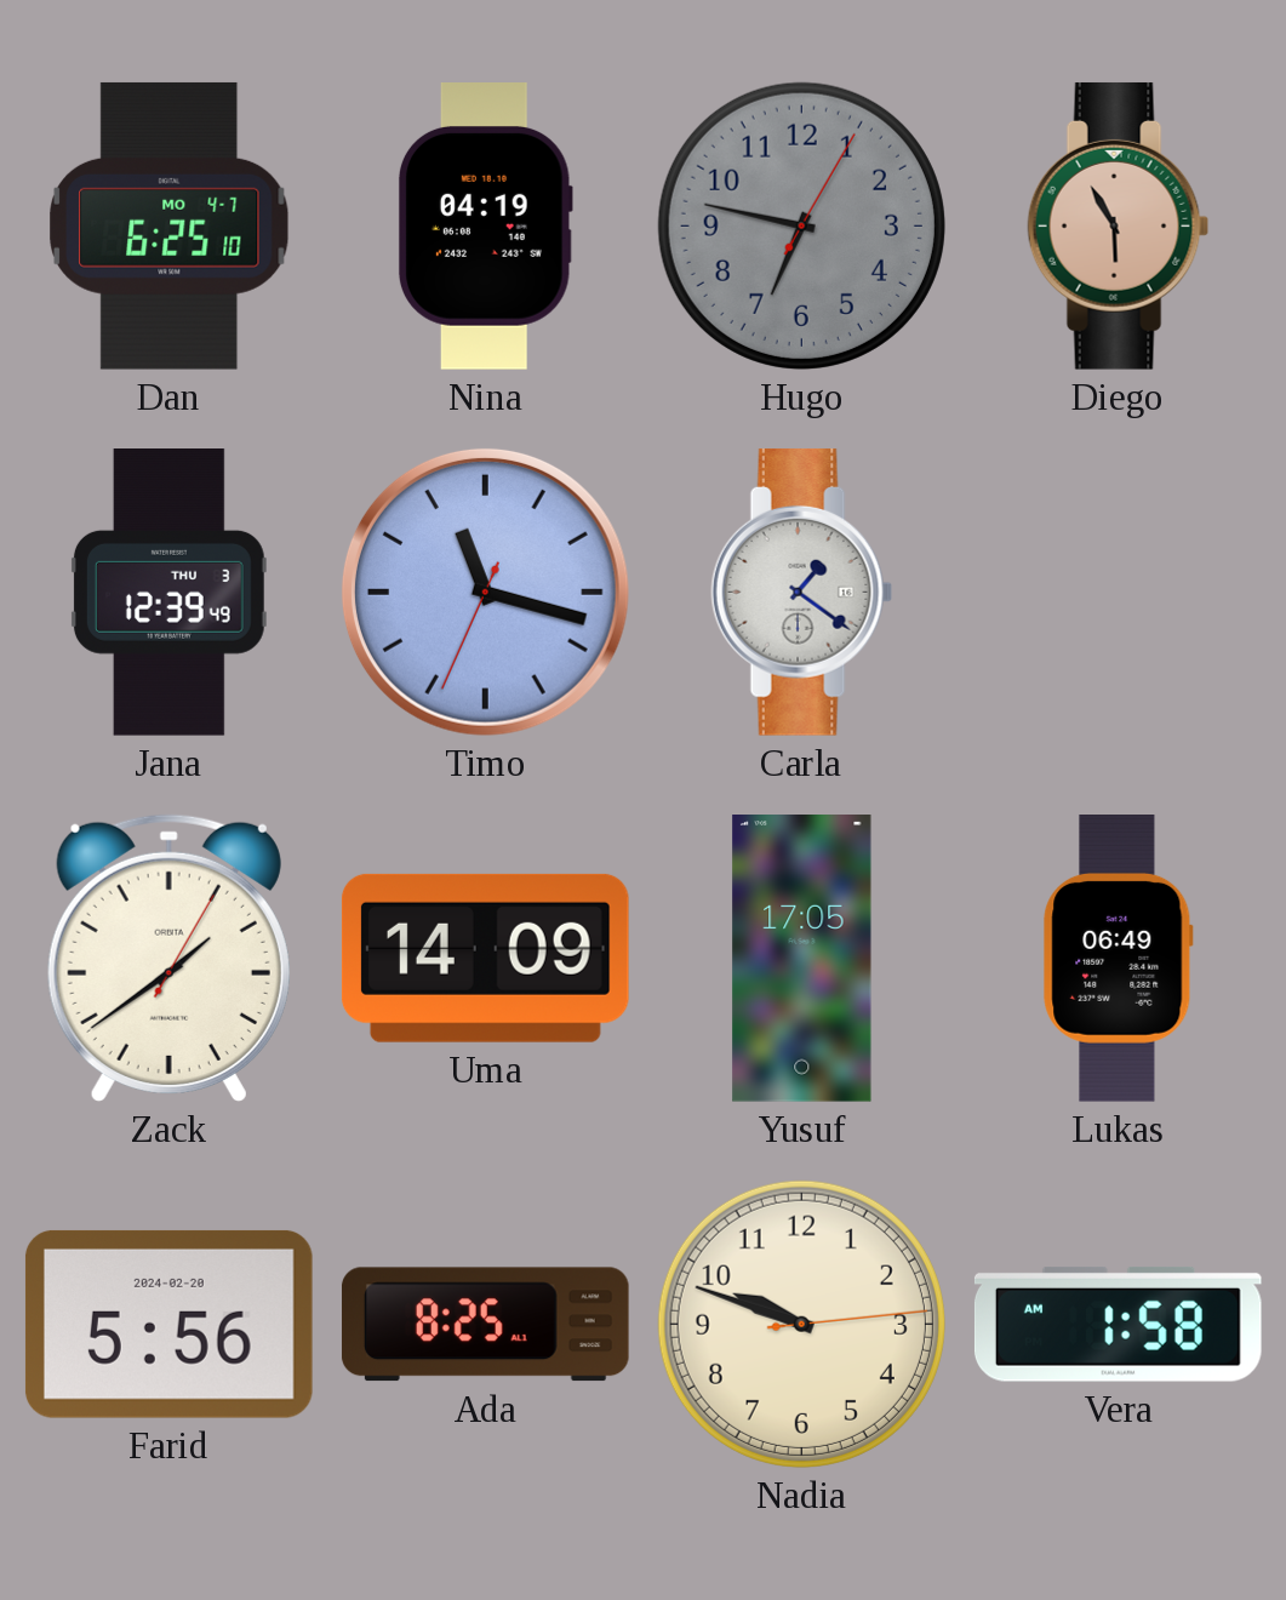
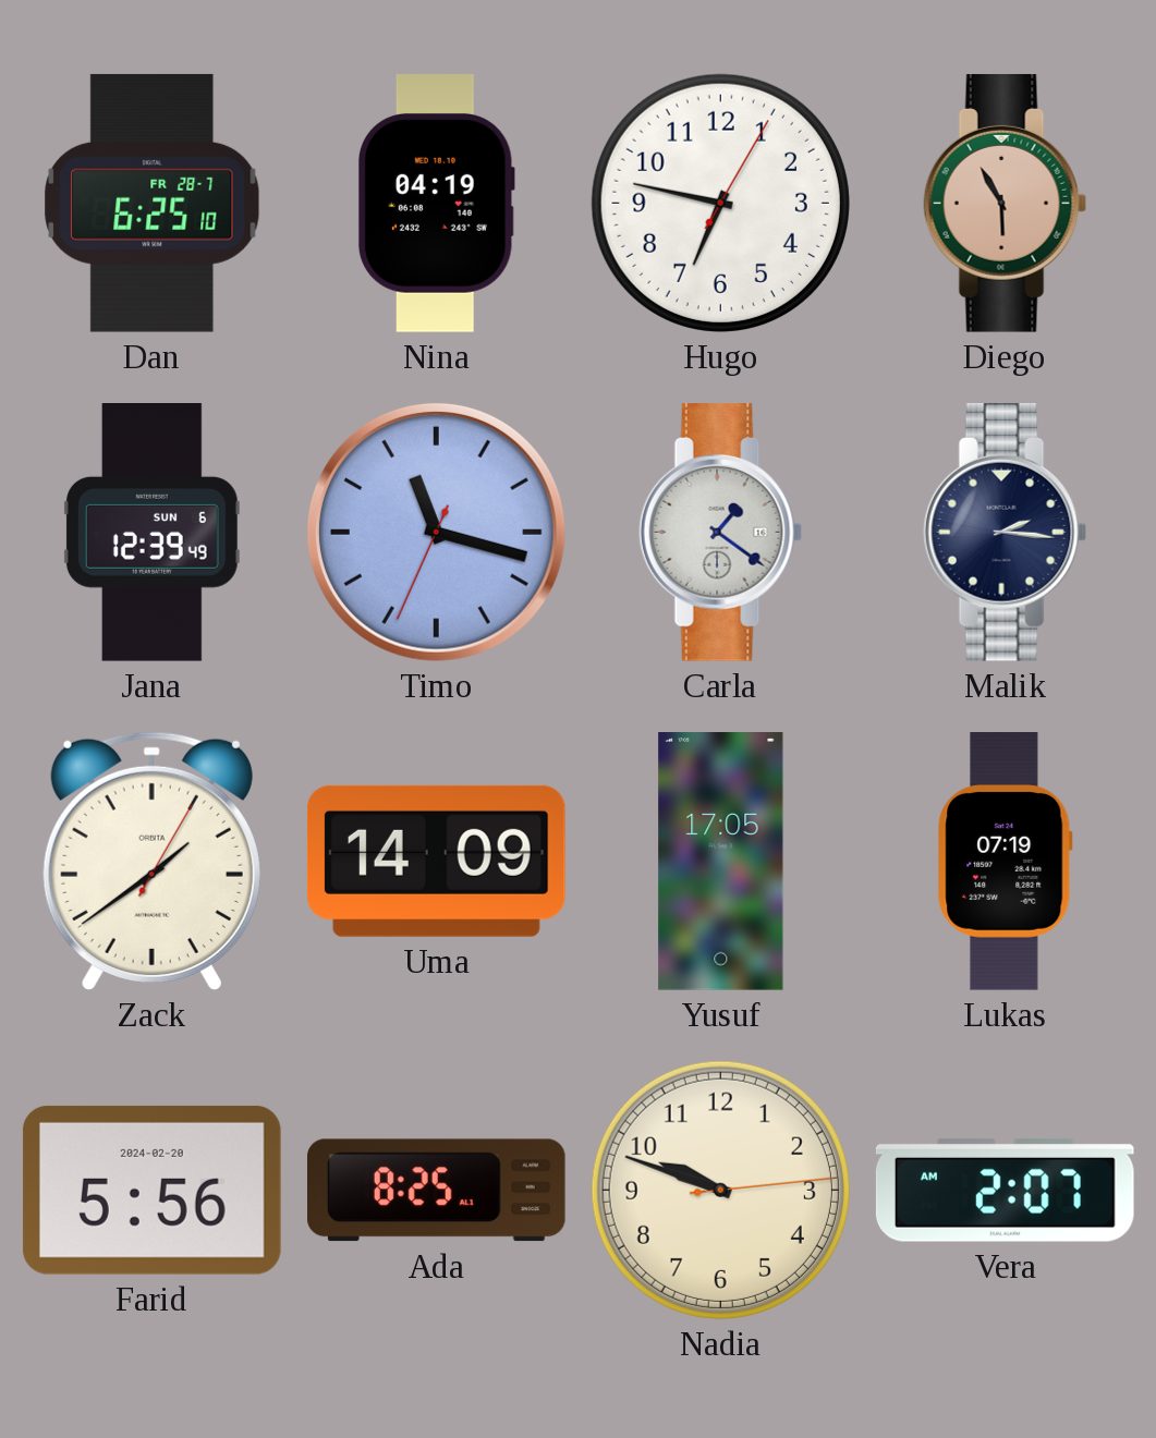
Dan date: MO 4-7 -> FR 28-7 (153, 203)
Hugo dial: grey -> white (720, 203)
Jana date: THU 3 -> SUN 6 (151, 533)
Malik: none -> 2:16 (1006, 532)
Lukas: 06:49 -> 07:19 (1006, 862)
Vera: 1:58 -> 2:07 (1005, 1190)
